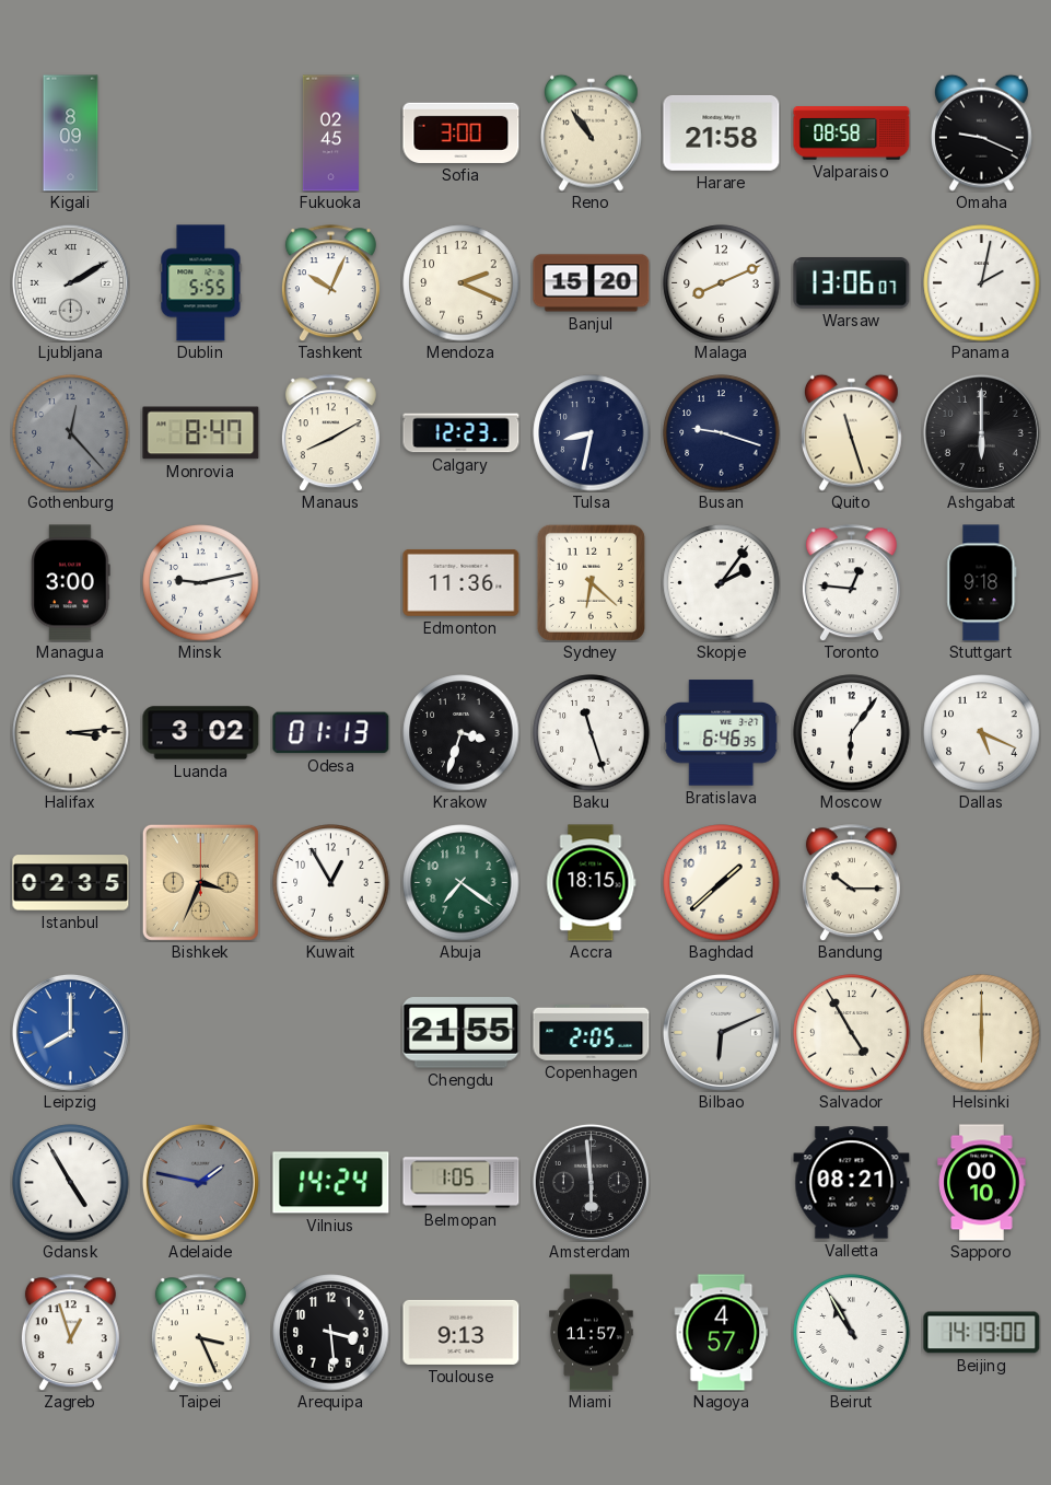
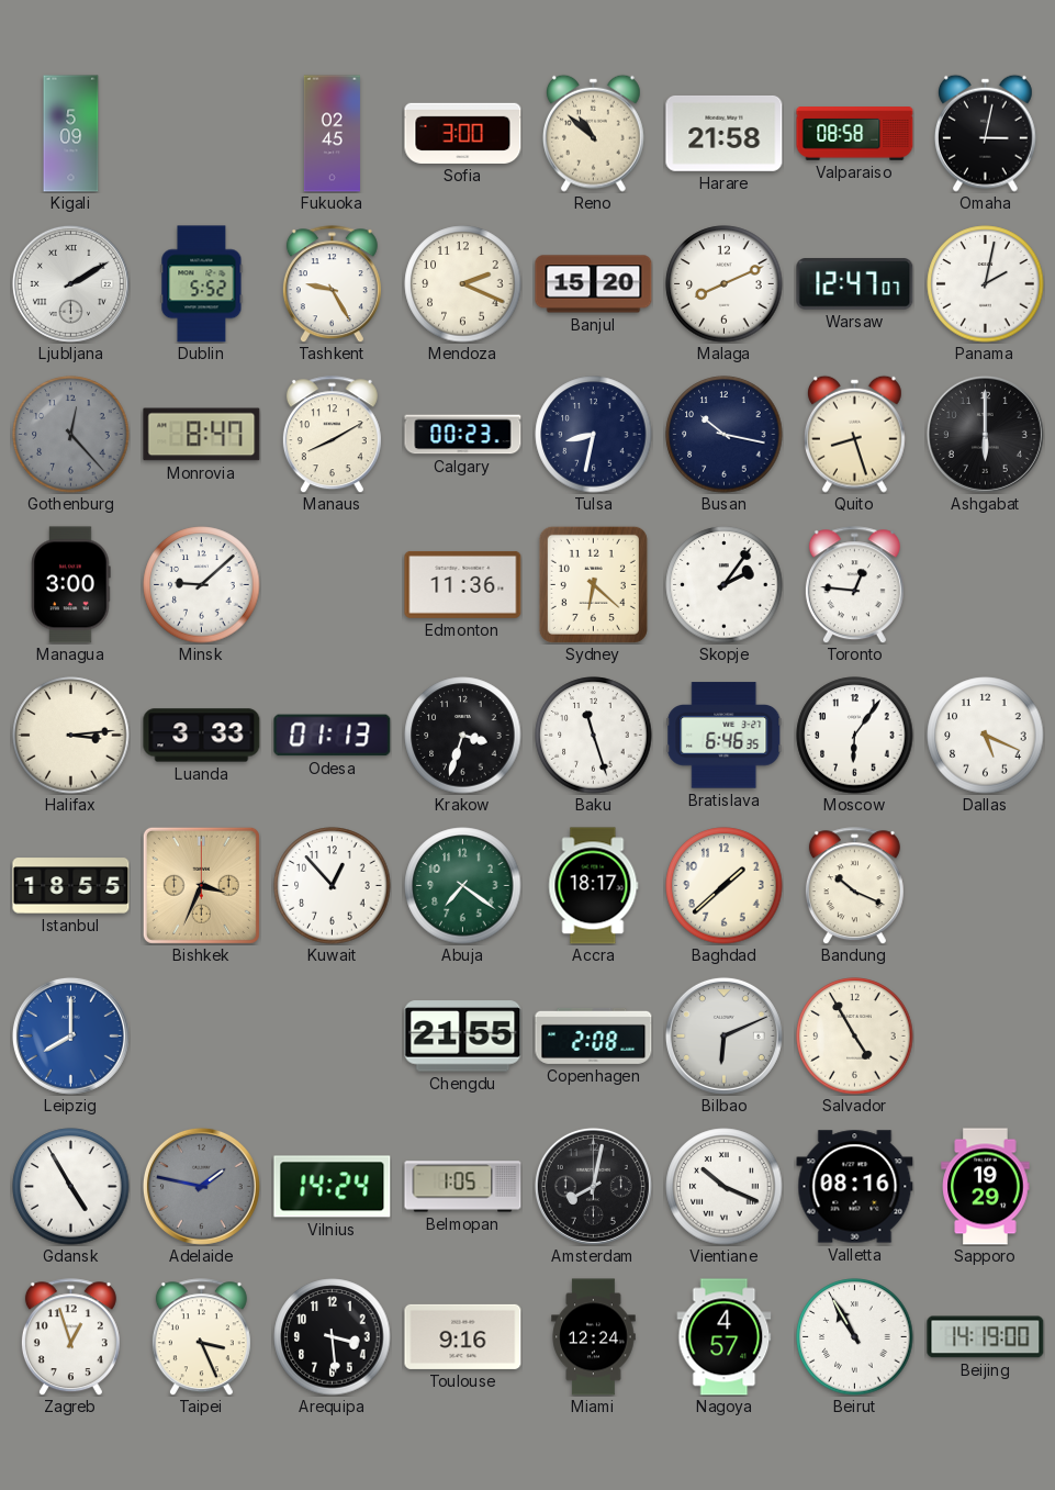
Kigali: 8:09 -> 5:09 (71, 134)
Reno: 10:54 -> 10:52 (593, 133)
Omaha: 9:19 -> 3:02 (985, 133)
Dublin: 5:55 -> 5:52 (202, 284)
Tashkent: 10:04 -> 9:25 (332, 284)
Warsaw: 13:06 -> 12:47 (855, 284)
Calgary: 12:23 -> 00:23 (463, 435)
Busan: 9:18 -> 10:17 (725, 435)
Quito: 11:27 -> 8:27 (854, 434)
Minsk: 9:13 -> 9:08 (202, 585)
Stuttgart: 9:18 -> none (982, 583)
Luanda: 3:02 -> 3:33 (202, 736)
Istanbul: 02:35 -> 18:55 (71, 886)
Kuwait: 12:55 -> 12:53 (333, 886)
Accra: 18:15 -> 18:17 (594, 886)
Bandung: 10:15 -> 10:19 (854, 886)
Copenhagen: 2:05 -> 2:08 (594, 1035)
Helsinki: 6:00 -> none (982, 1033)
Amsterdam: 5:59 -> 8:02 (593, 1186)
Vientiane: none -> 10:19 (725, 1187)
Valletta: 08:21 -> 08:16 (855, 1187)
Sapporo: 00:10 -> 19:29 (986, 1187)
Toulouse: 9:13 -> 9:16 (463, 1336)
Miami: 11:57 -> 12:24 (594, 1337)
